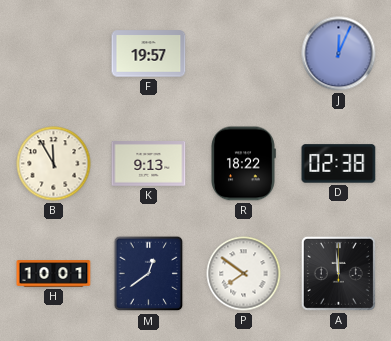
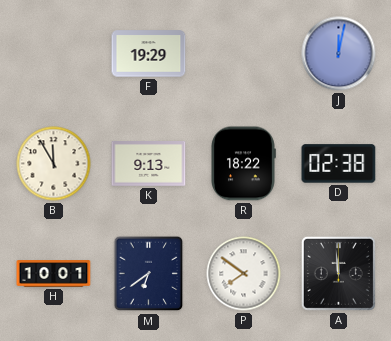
F: 19:57 -> 19:29 (149, 54)
J: 12:04 -> 12:02 (339, 54)
M: 12:39 -> 6:39 (149, 274)
